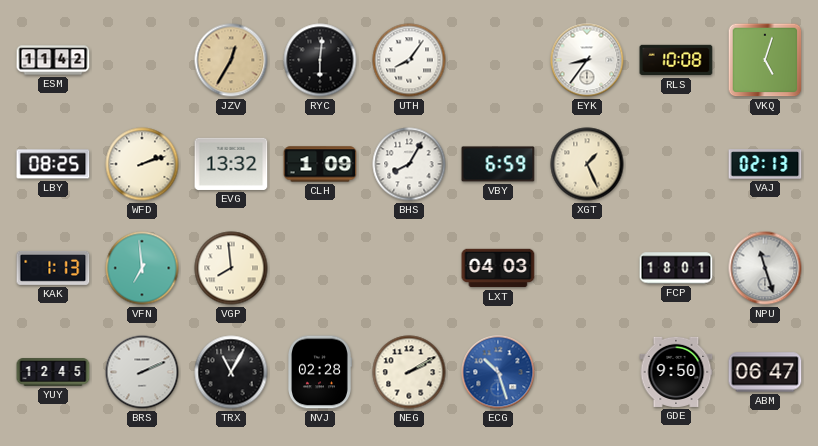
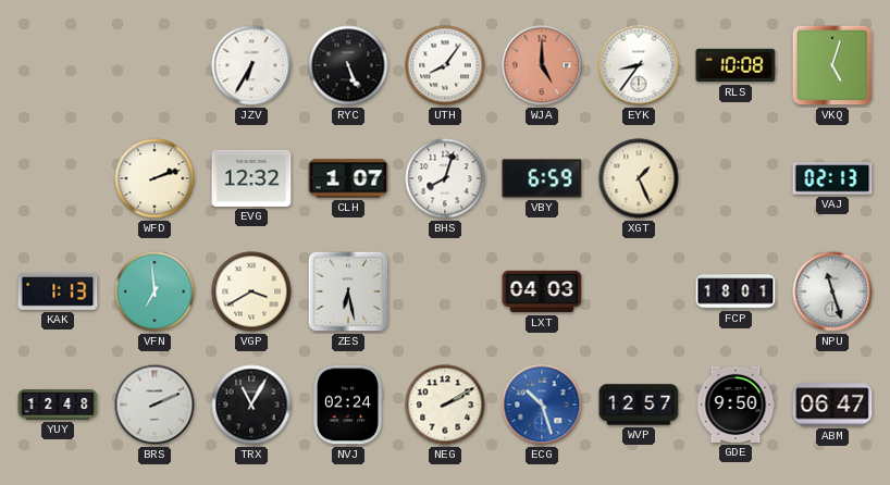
ESM: 11:42 -> none (53, 60)
JZV: 12:35 -> 6:35 (251, 65)
JZV dial: champagne -> white (251, 65)
RYC: 6:01 -> 5:26 (348, 65)
WJA: none -> 5:00 (542, 65)
LBY: 08:25 -> none (53, 164)
EVG: 13:32 -> 12:32 (251, 178)
CLH: 1:09 -> 1:07 (348, 178)
BHS: 8:05 -> 8:03 (445, 178)
VGP: 7:59 -> 3:40 (251, 291)
ZES: none -> 6:28 (348, 291)
YUY: 12:45 -> 12:48 (58, 405)
NVJ: 02:28 -> 02:24 (348, 405)
WVP: none -> 12:57 (639, 405)
